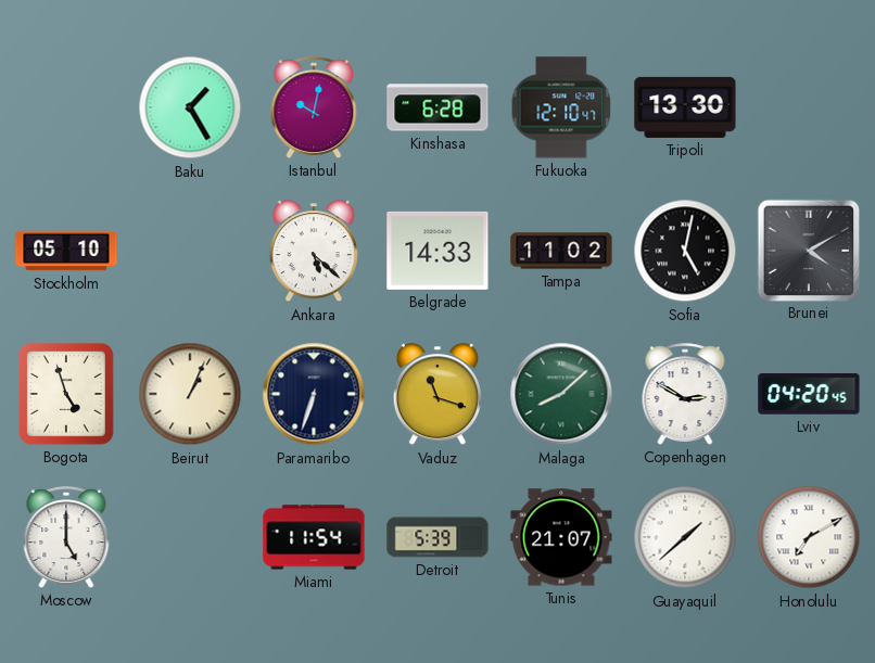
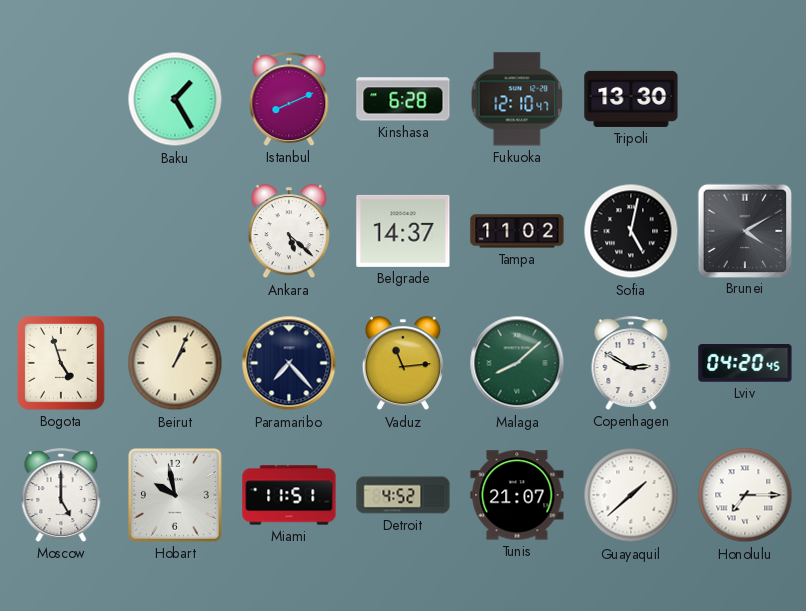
Istanbul: 10:02 -> 8:11 (289, 99)
Stockholm: 05:10 -> none (66, 251)
Belgrade: 14:33 -> 14:37 (403, 231)
Paramaribo: 6:33 -> 7:23 (289, 363)
Vaduz: 11:18 -> 11:14 (403, 364)
Hobart: none -> 9:58 (176, 496)
Miami: 11:54 -> 11:51 (289, 495)
Detroit: 5:39 -> 4:52 (403, 495)
Honolulu: 7:10 -> 7:15 (745, 495)
